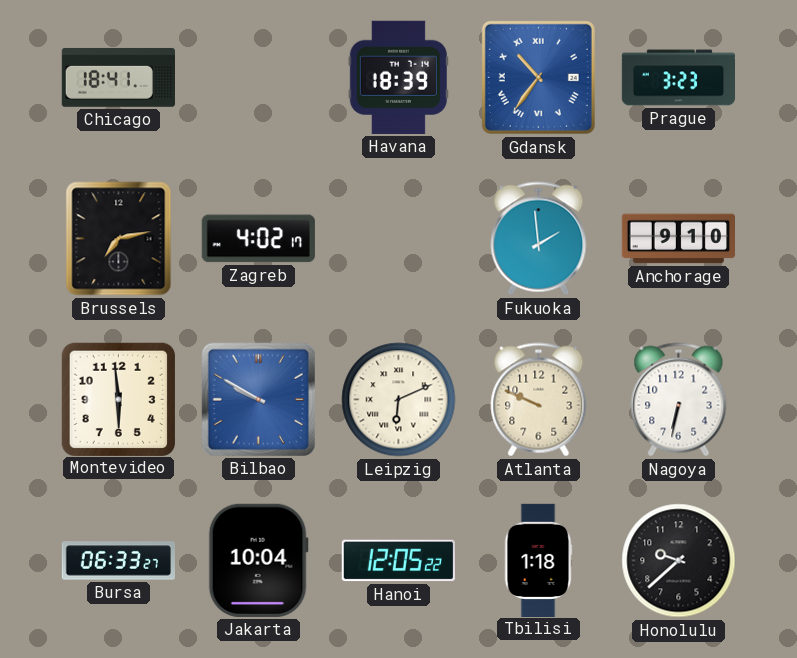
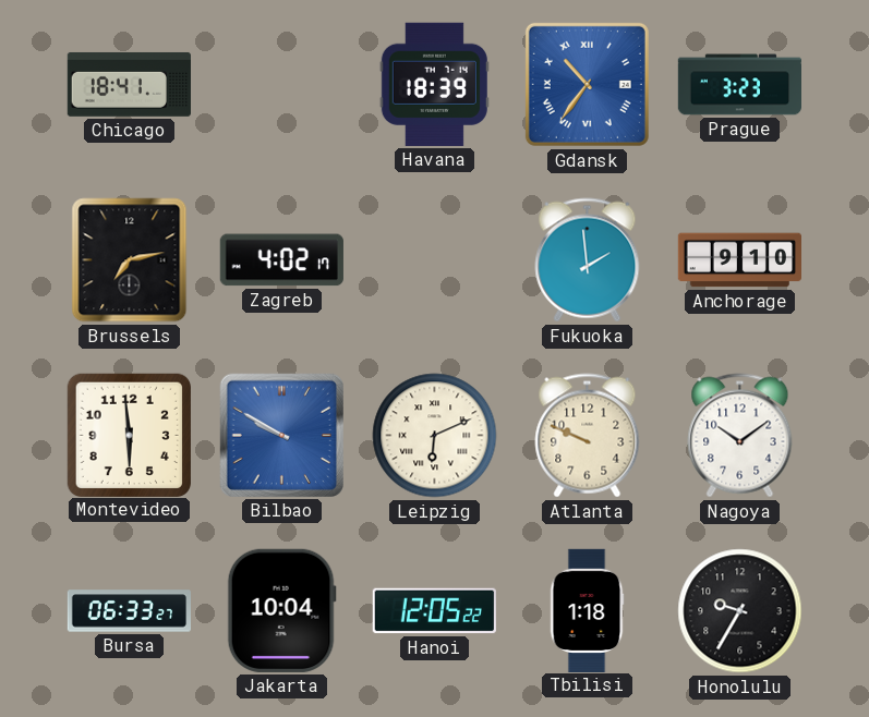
Nagoya: 6:32 -> 10:09 (740, 436)
Honolulu: 9:38 -> 9:35 (740, 611)
